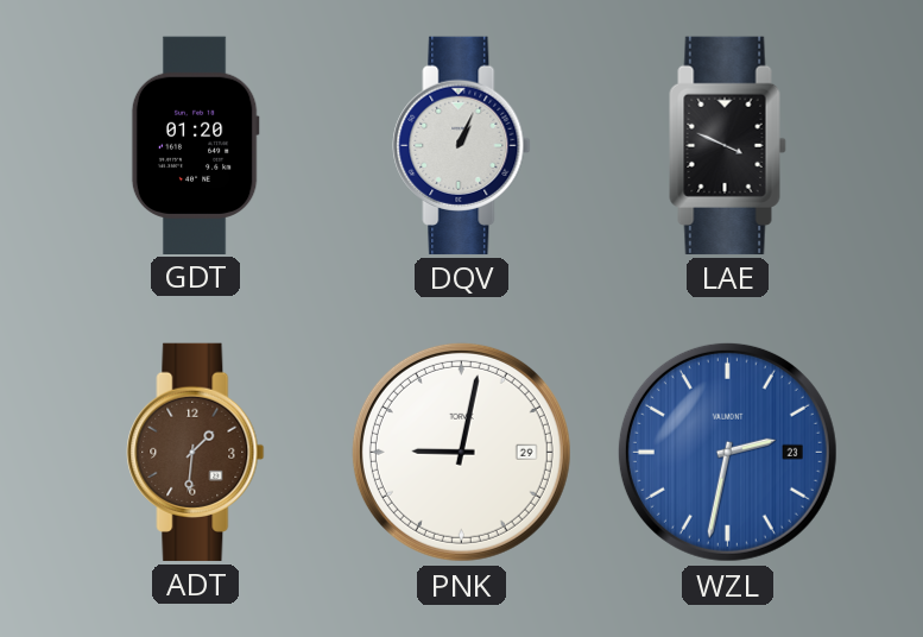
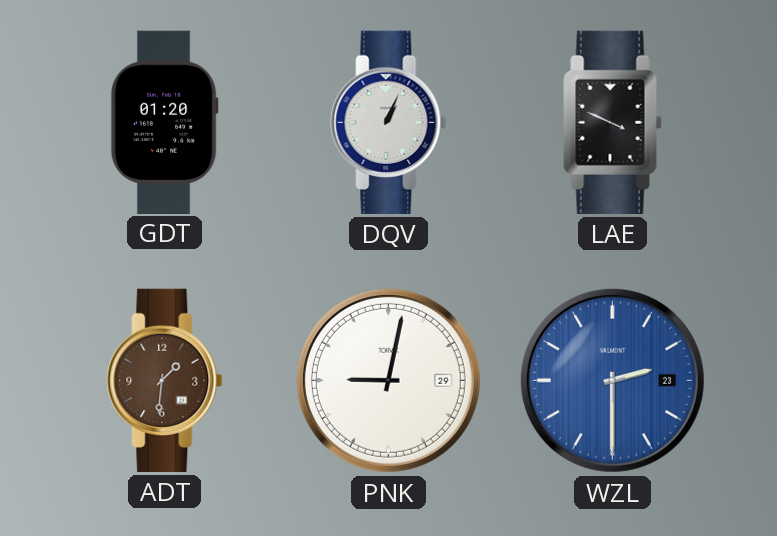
WZL: 2:32 -> 2:30 (612, 380)
